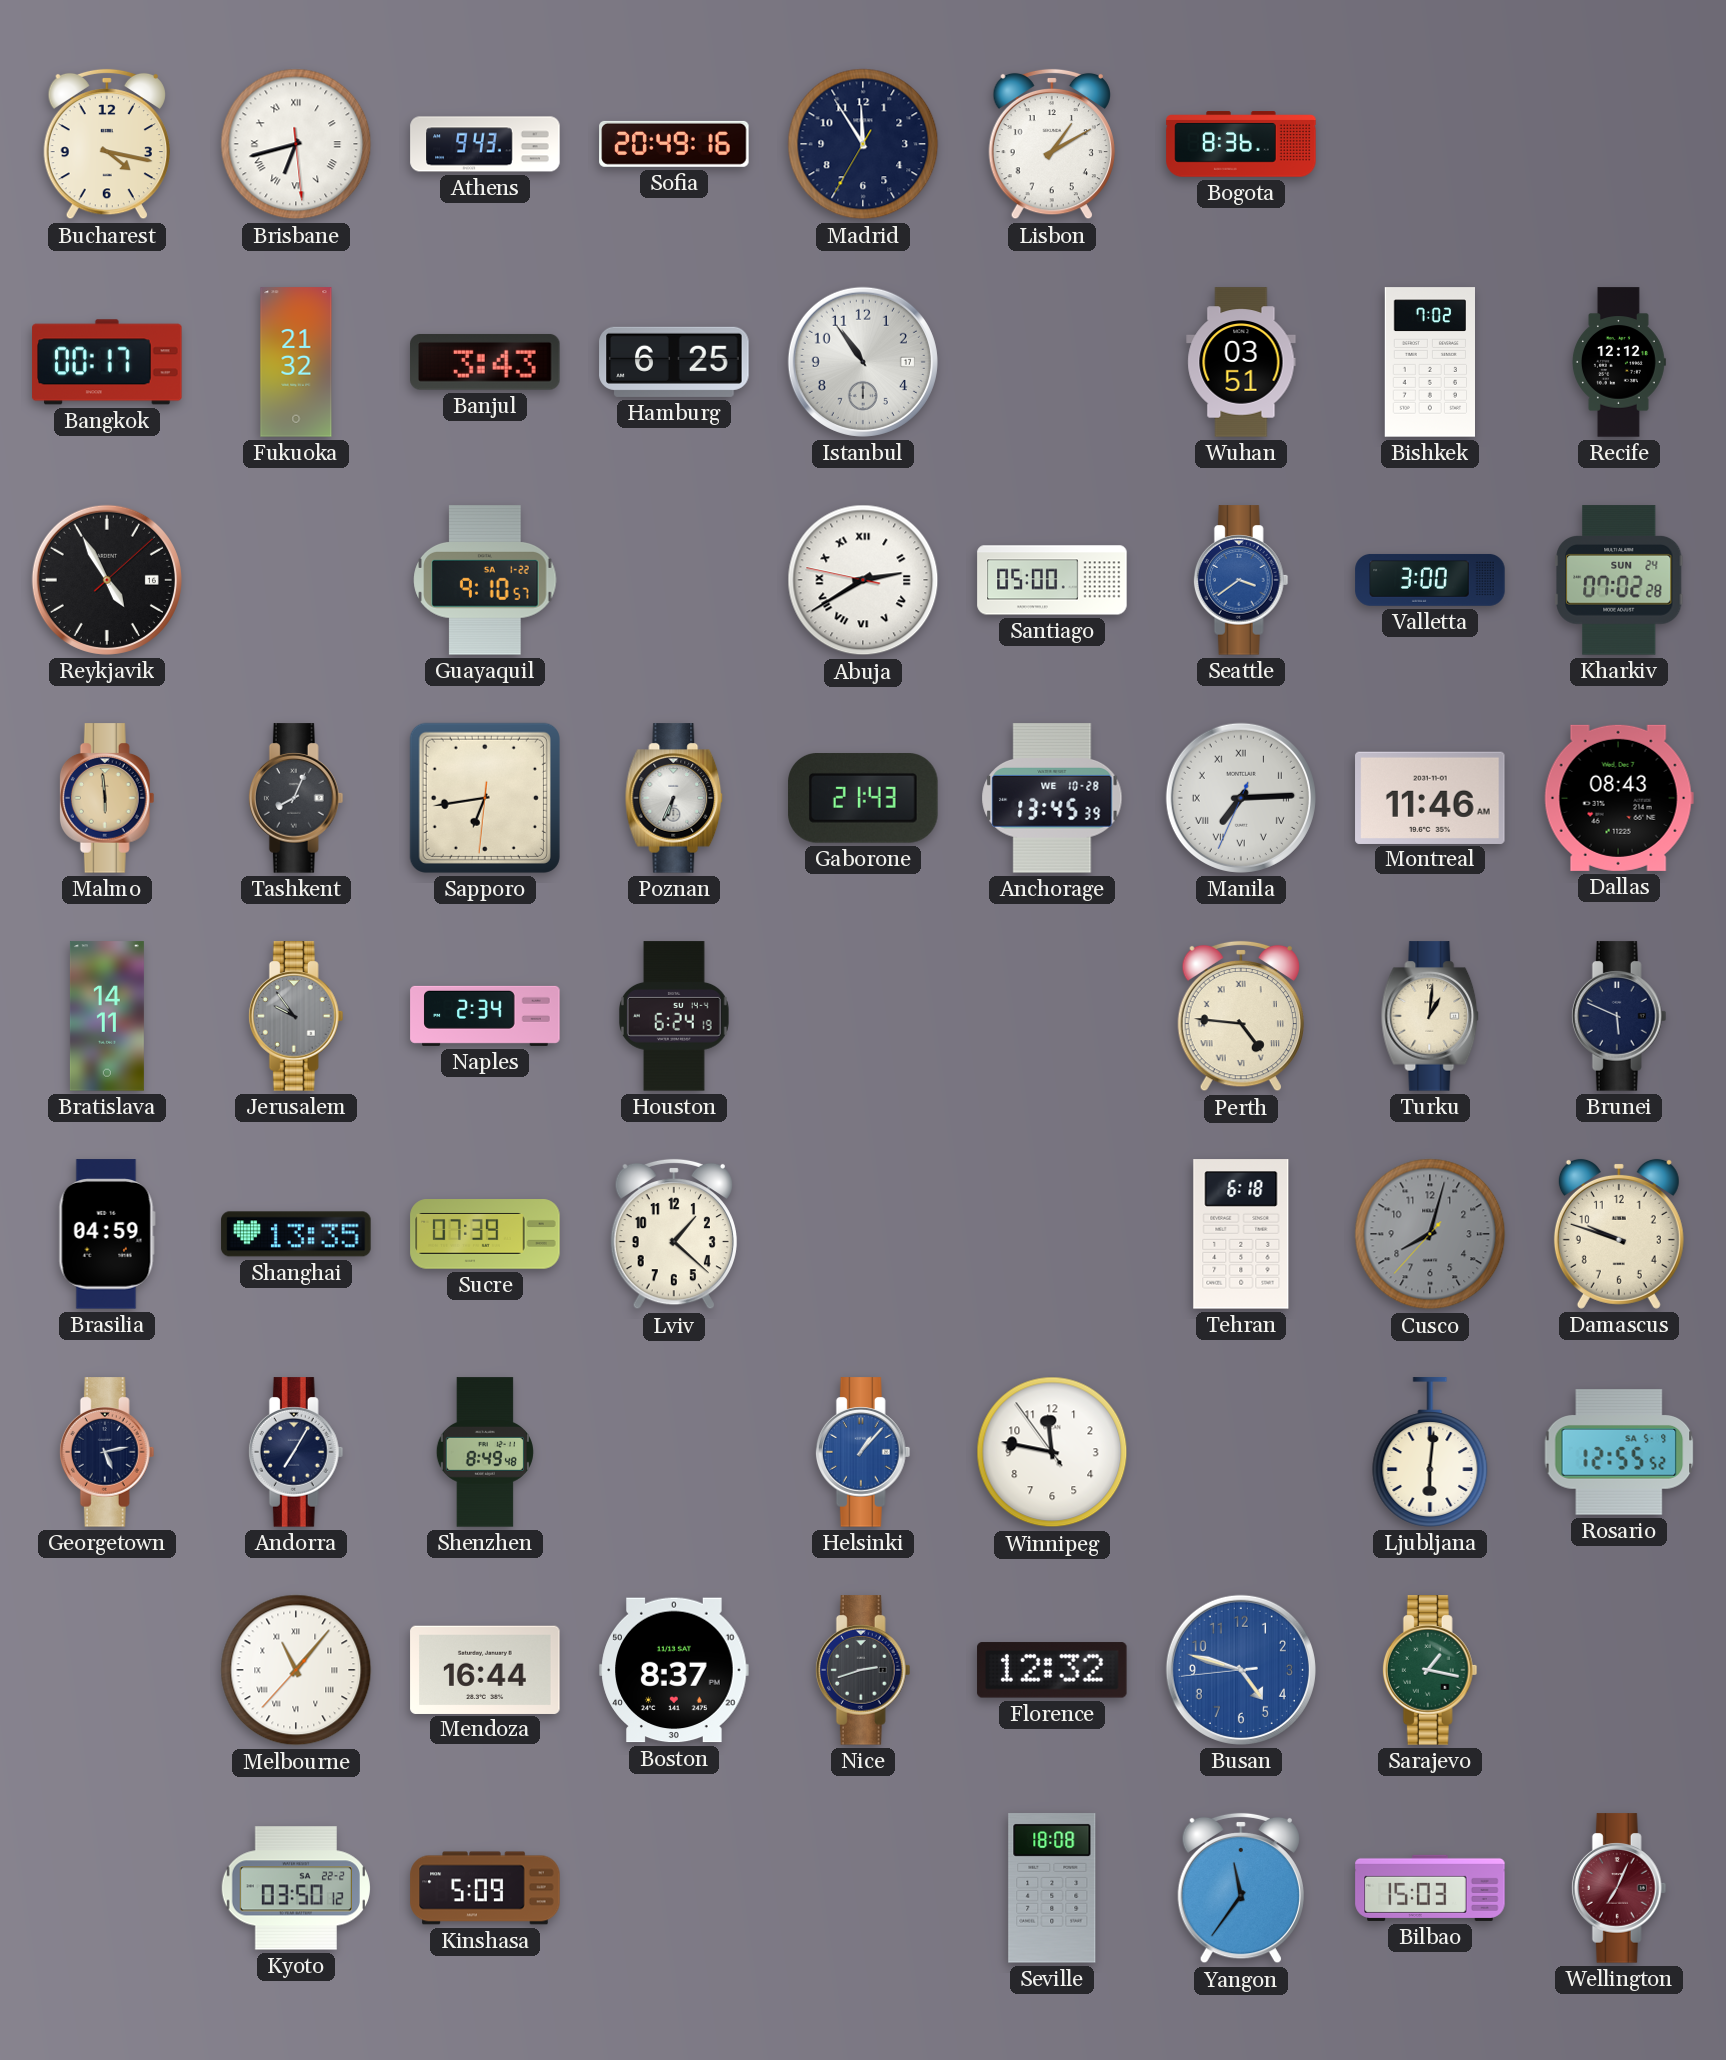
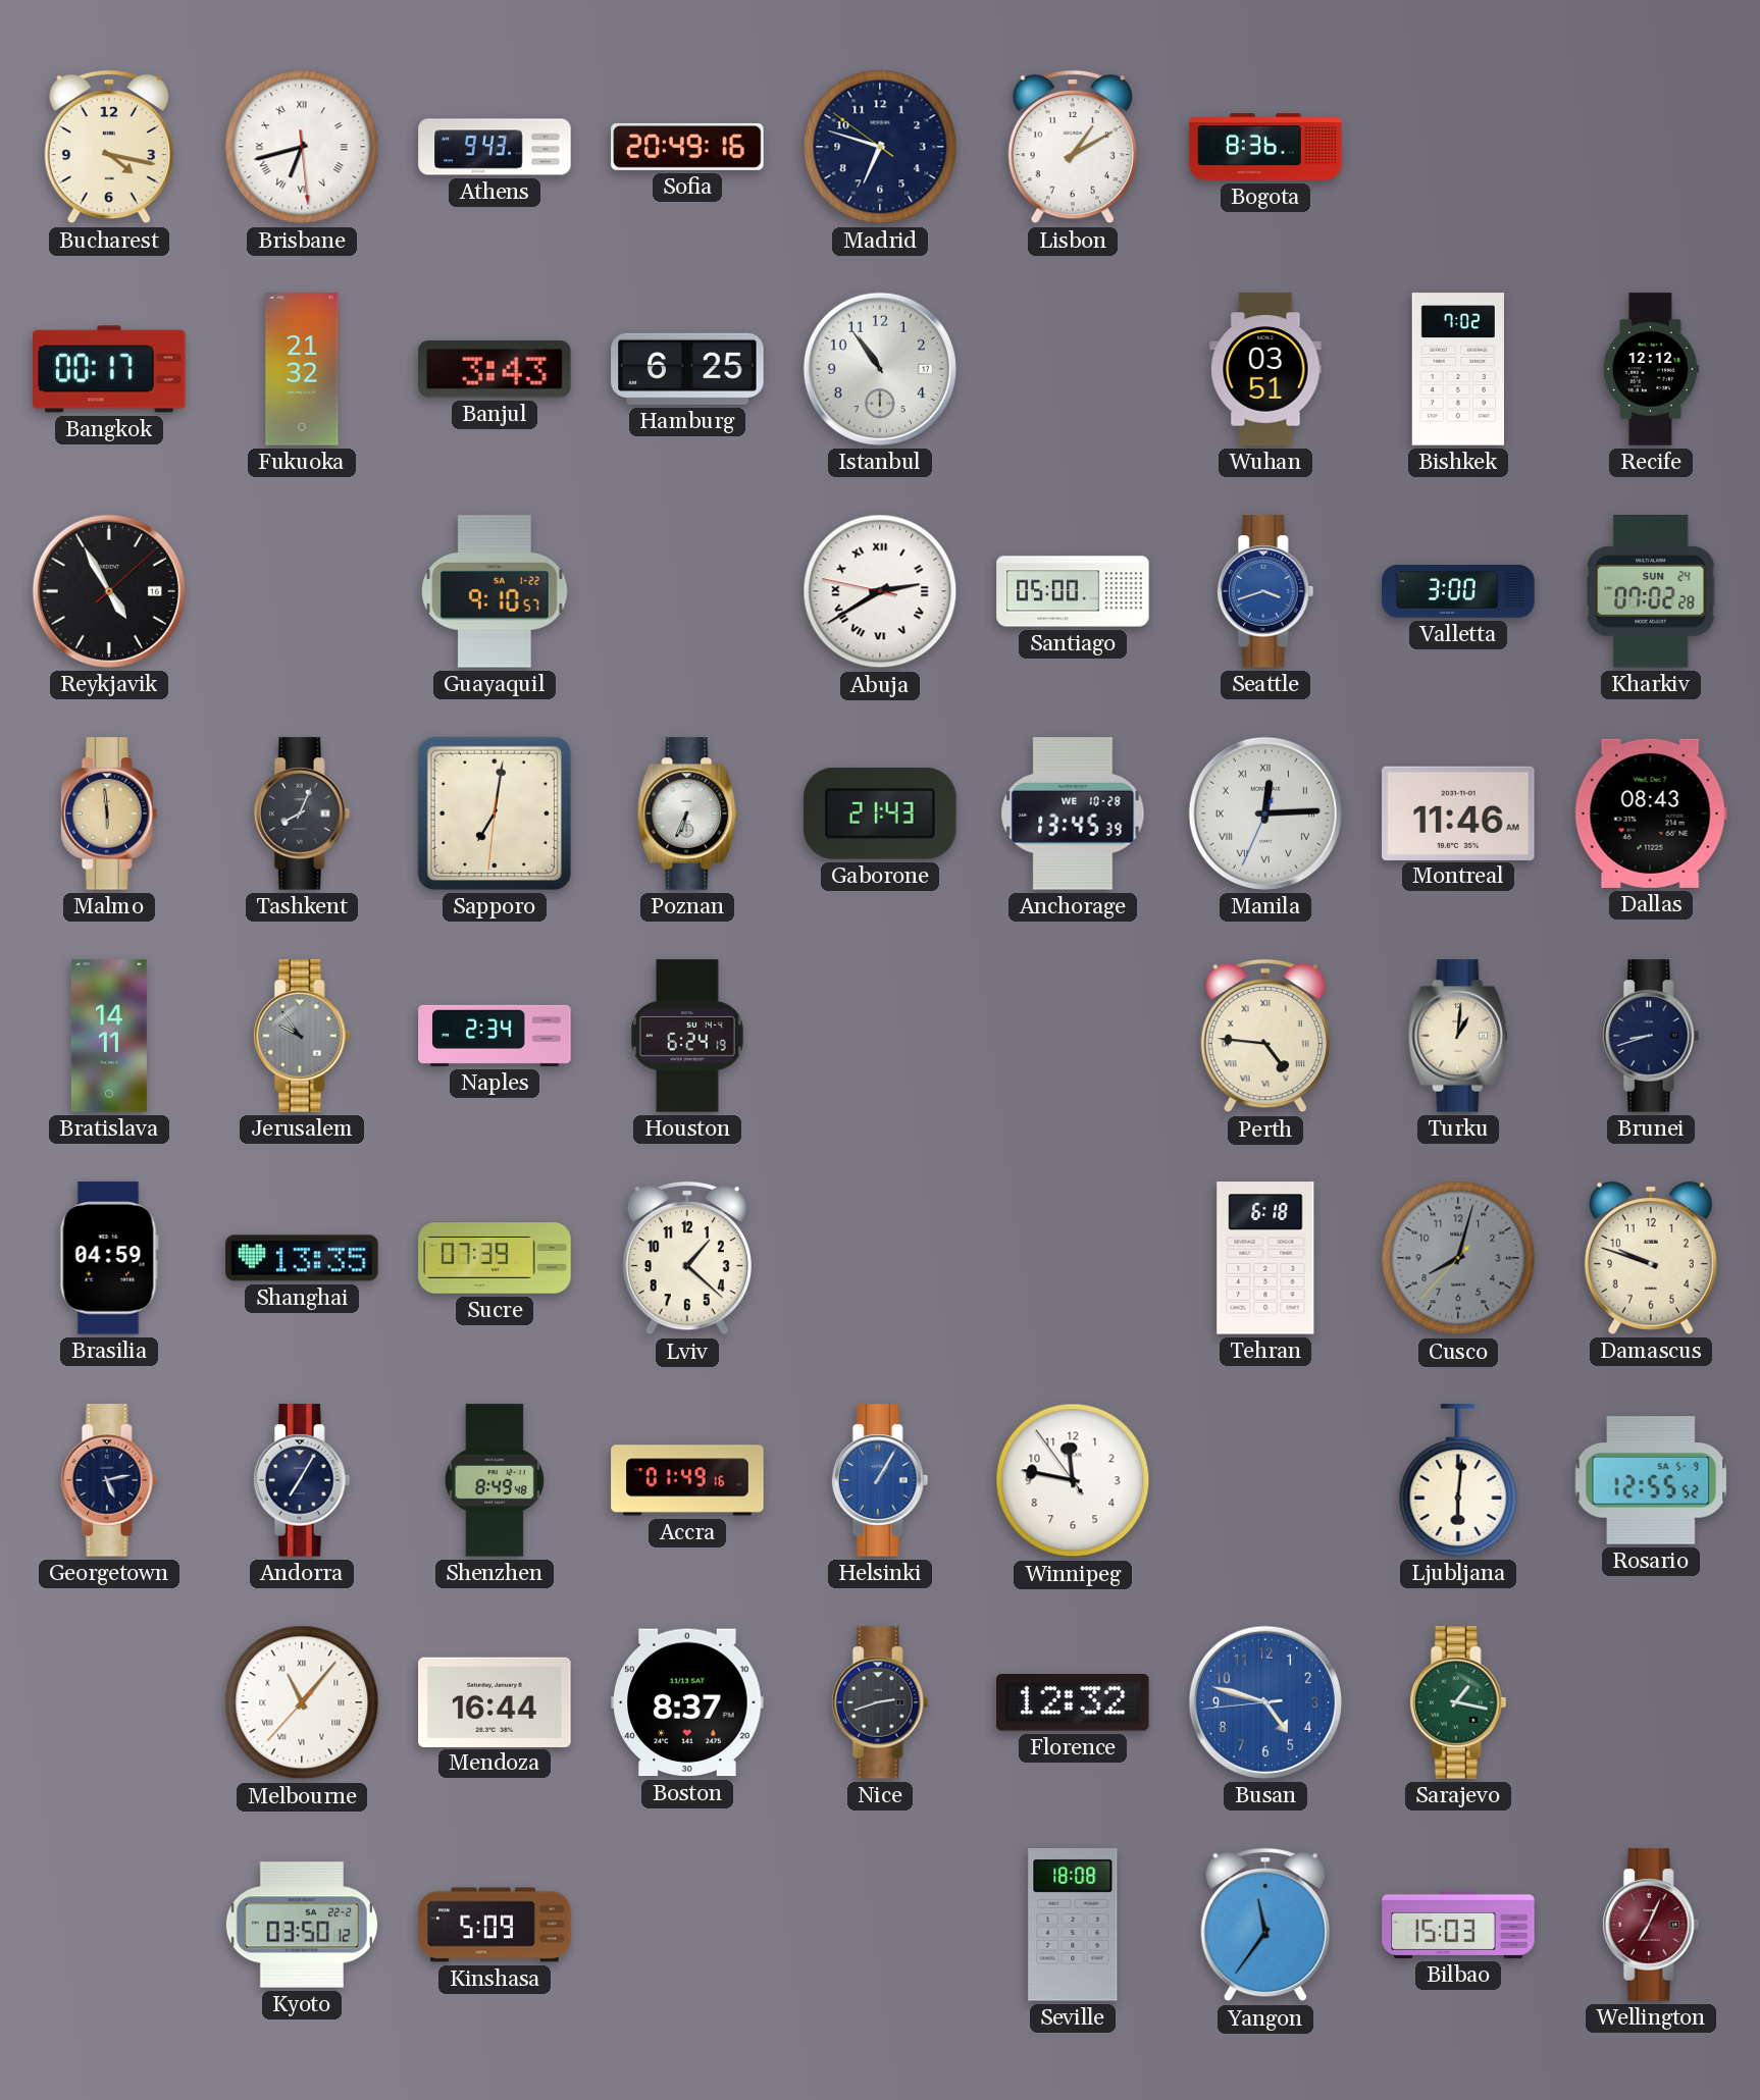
Madrid: 11:54 -> 6:47 (880, 147)
Seattle: 3:39 -> 3:42 (1265, 591)
Sapporo: 6:43 -> 7:01 (495, 813)
Manila: 7:14 -> 12:14 (1265, 813)
Brunei: 5:49 -> 8:42 (1651, 1036)
Accra: none -> 01:49 (687, 1480)
Helsinki: 1:07 -> 1:05 (880, 1480)
